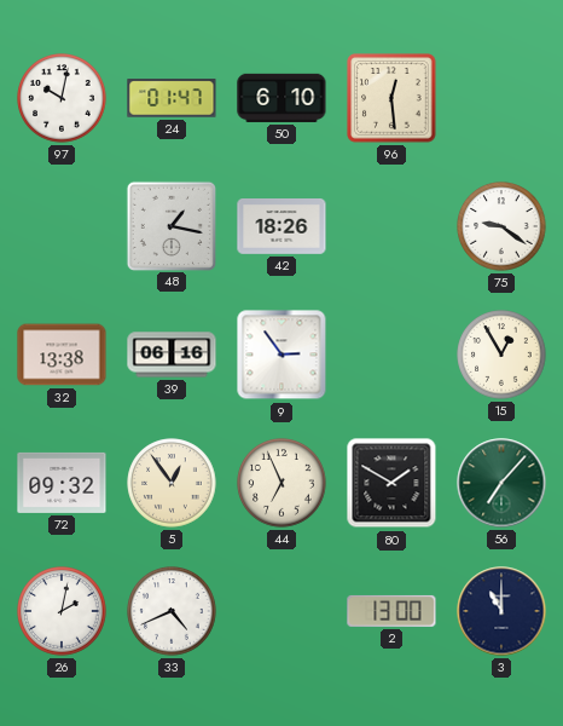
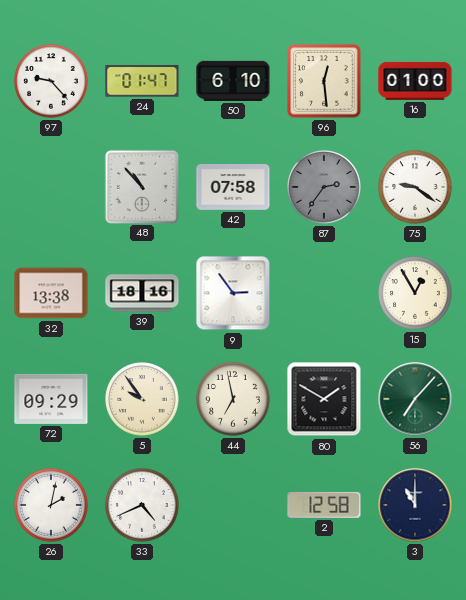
97: 10:02 -> 9:23 (51, 81)
16: none -> 01:00 (415, 81)
48: 1:17 -> 10:53 (141, 186)
42: 18:26 -> 07:58 (233, 188)
87: none -> 2:36 (324, 187)
39: 06:16 -> 18:16 (142, 293)
72: 09:32 -> 09:29 (51, 399)
5: 12:54 -> 9:54 (142, 399)
44: 6:56 -> 6:58 (233, 399)
2: 13:00 -> 12:58 (324, 505)
